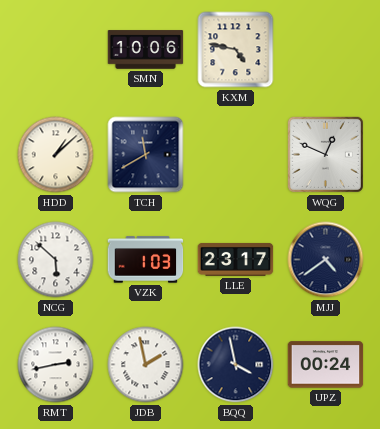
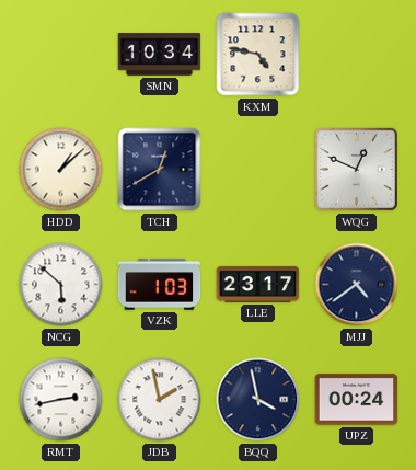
SMN: 10:06 -> 10:34 (160, 55)
TCH: 11:40 -> 12:40 (160, 170)
